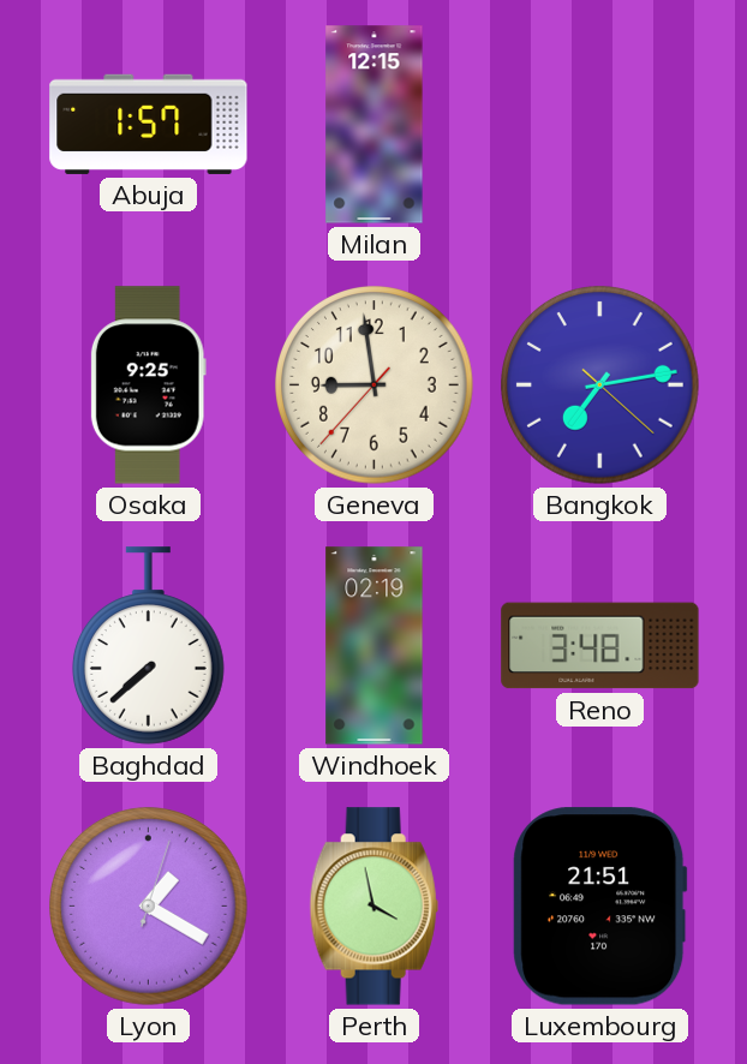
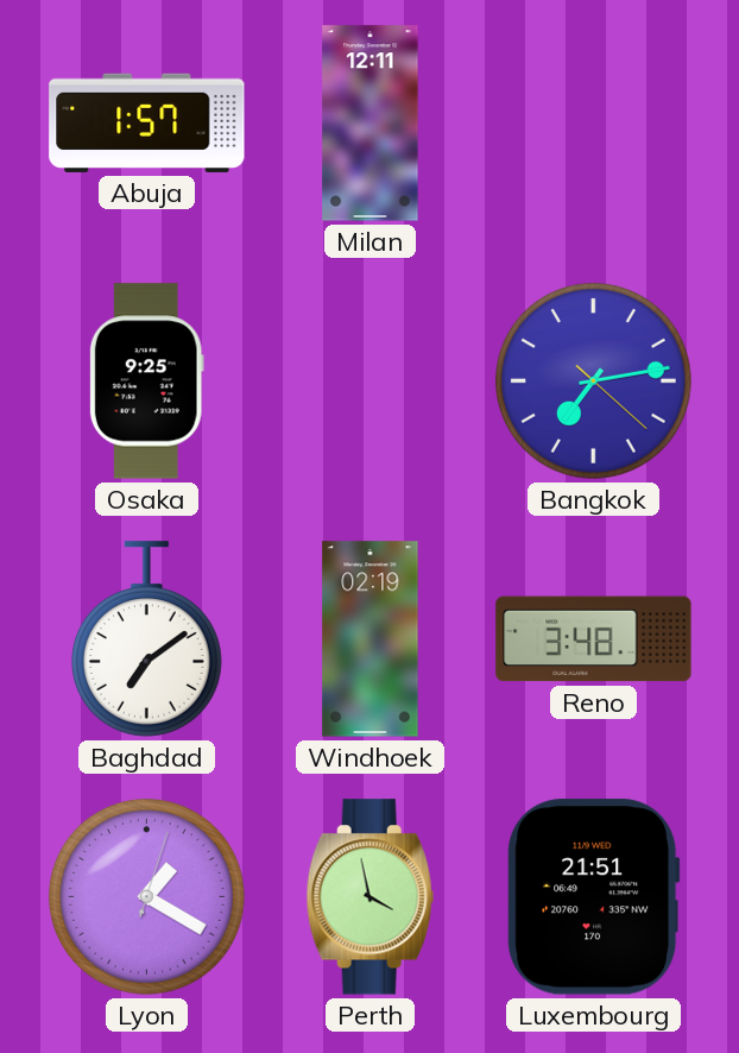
Milan: 12:15 -> 12:11 (371, 124)
Geneva: 8:58 -> none (375, 385)
Baghdad: 7:38 -> 7:09 (146, 639)
